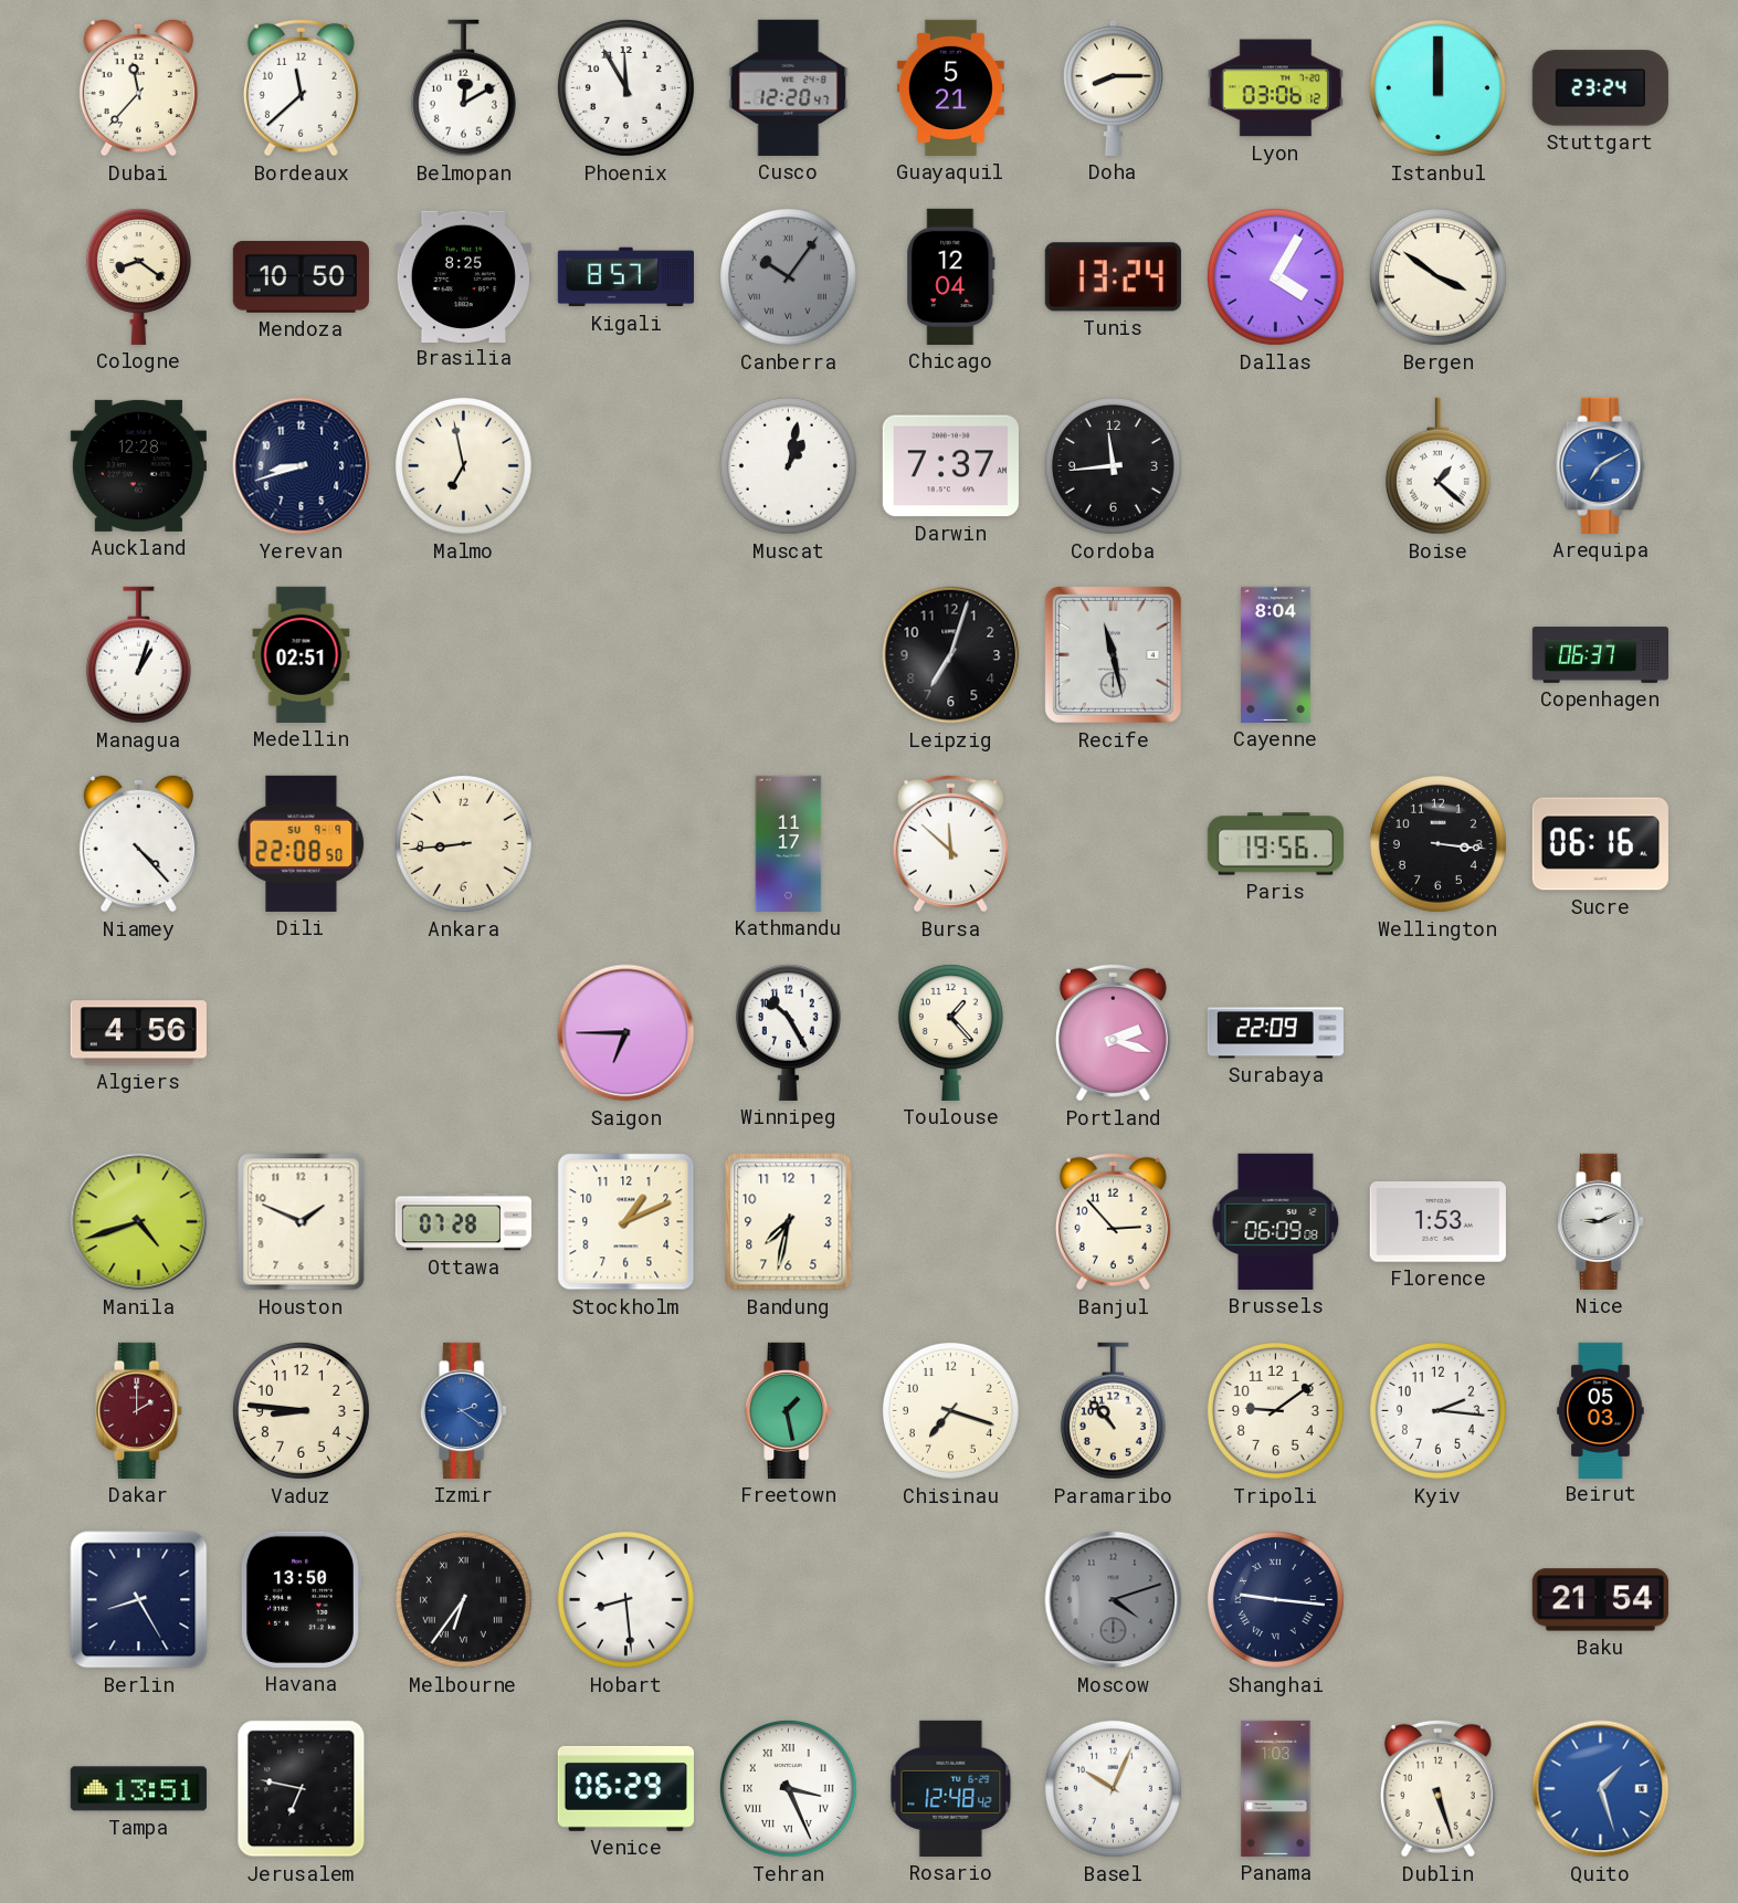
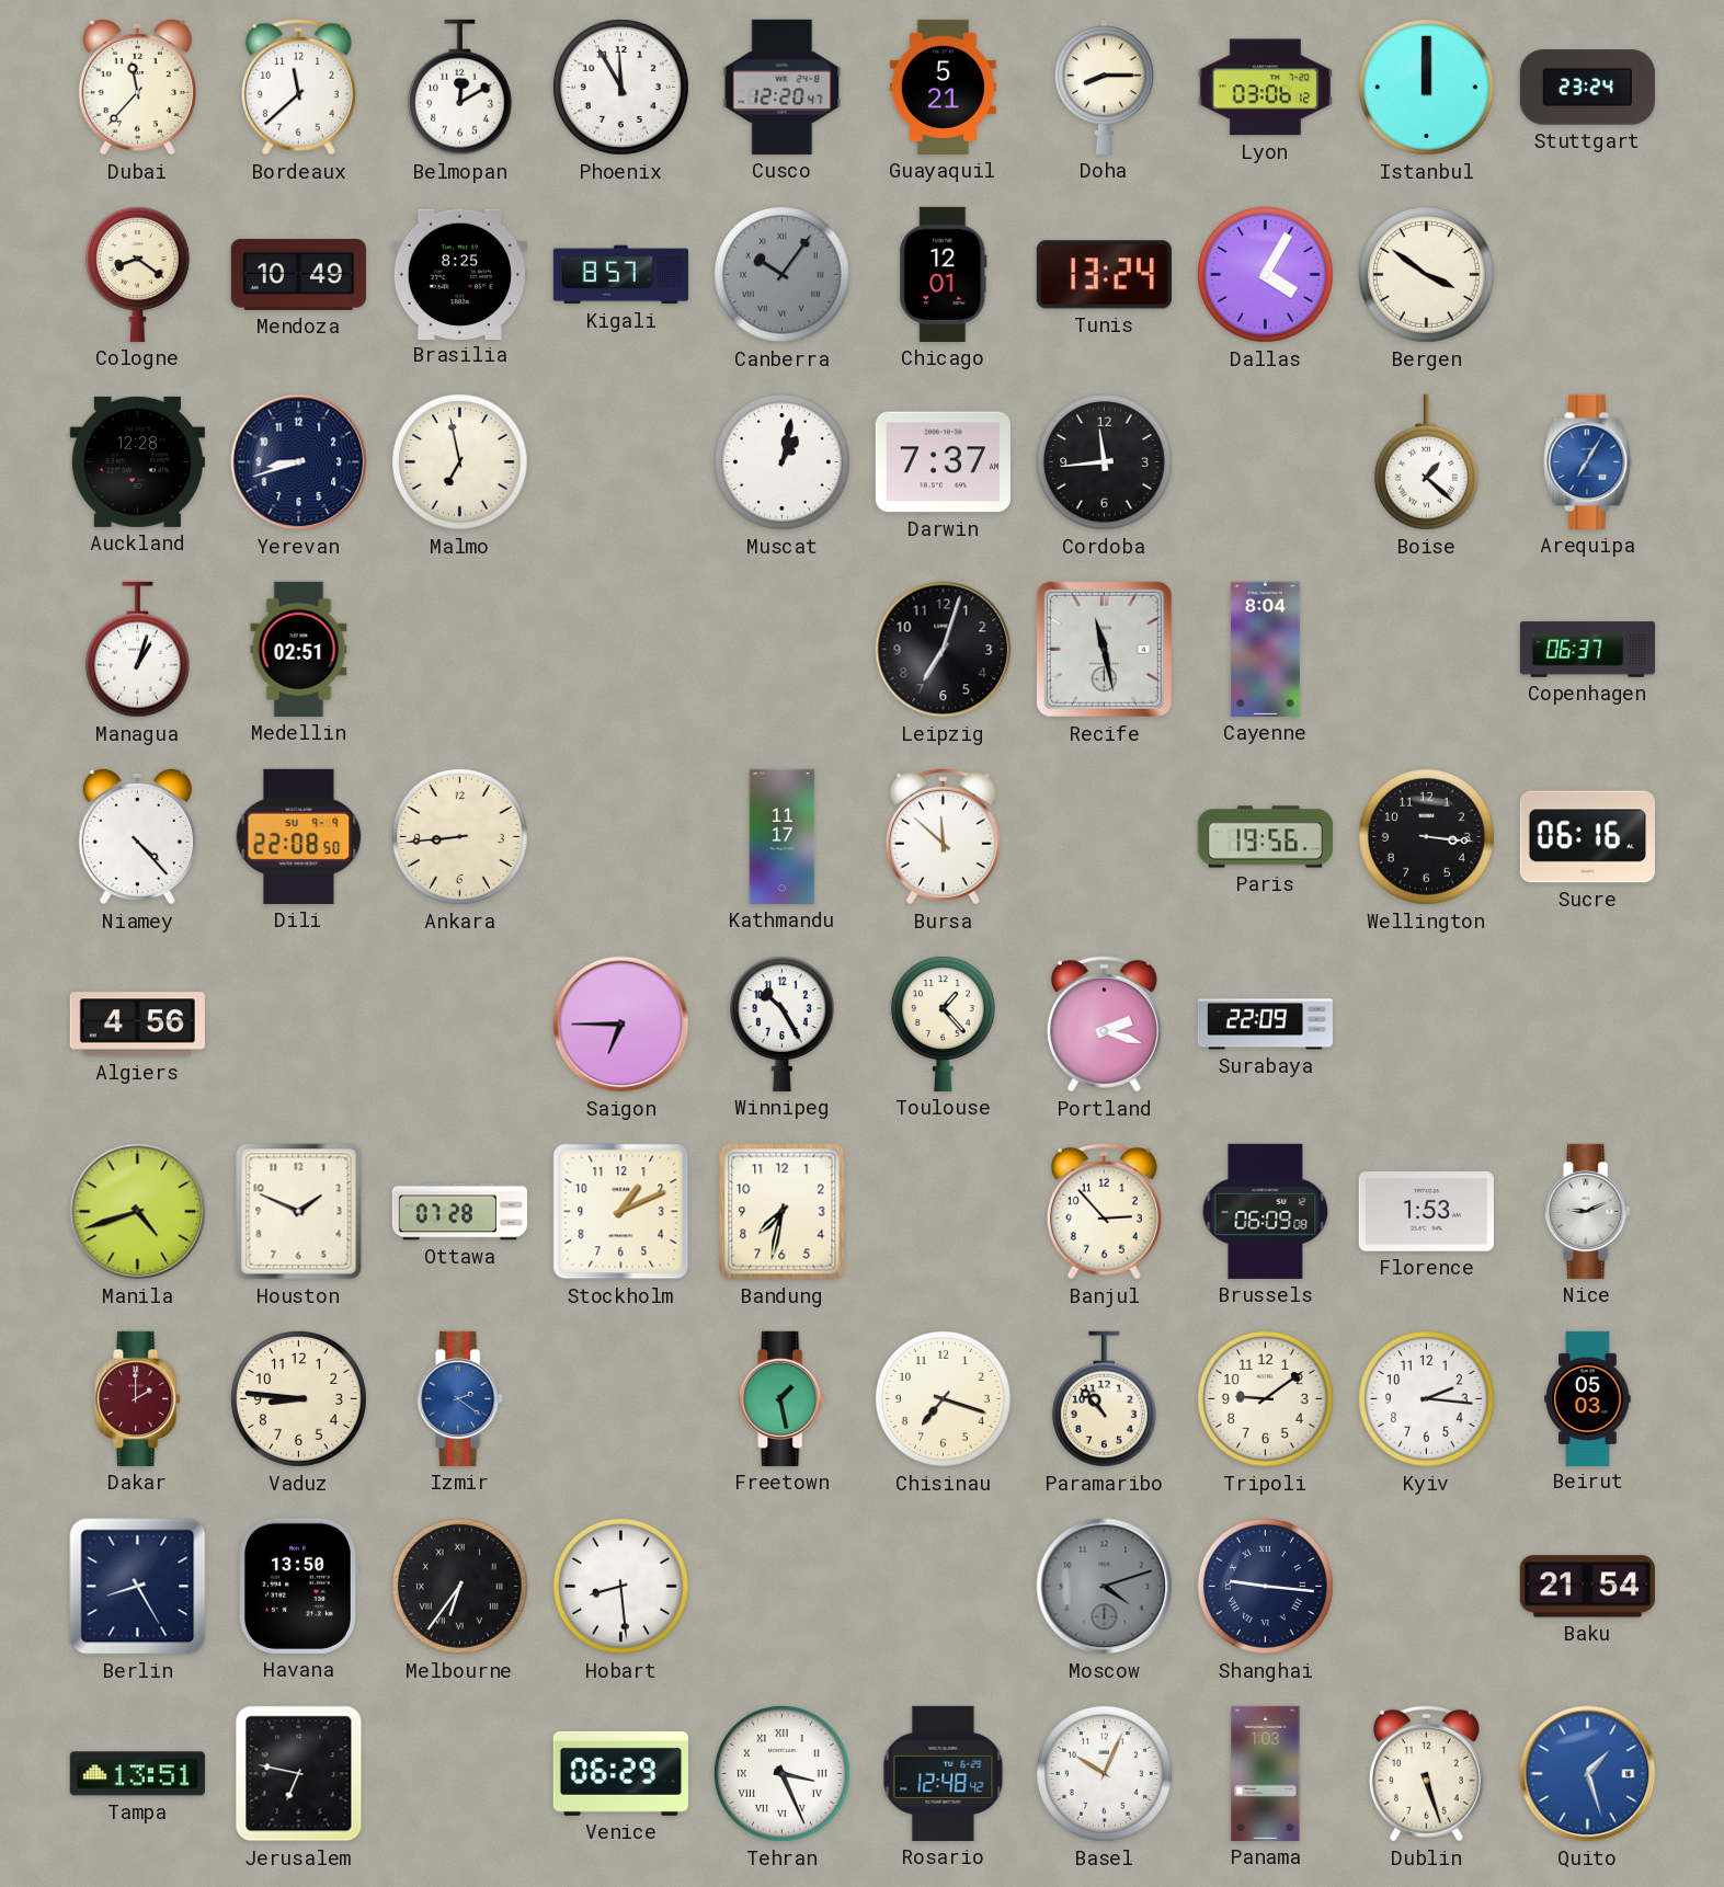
Mendoza: 10:50 -> 10:49 (298, 274)
Chicago: 12:04 -> 12:01 (944, 274)
Arequipa: 7:10 -> 7:05 (1588, 461)
